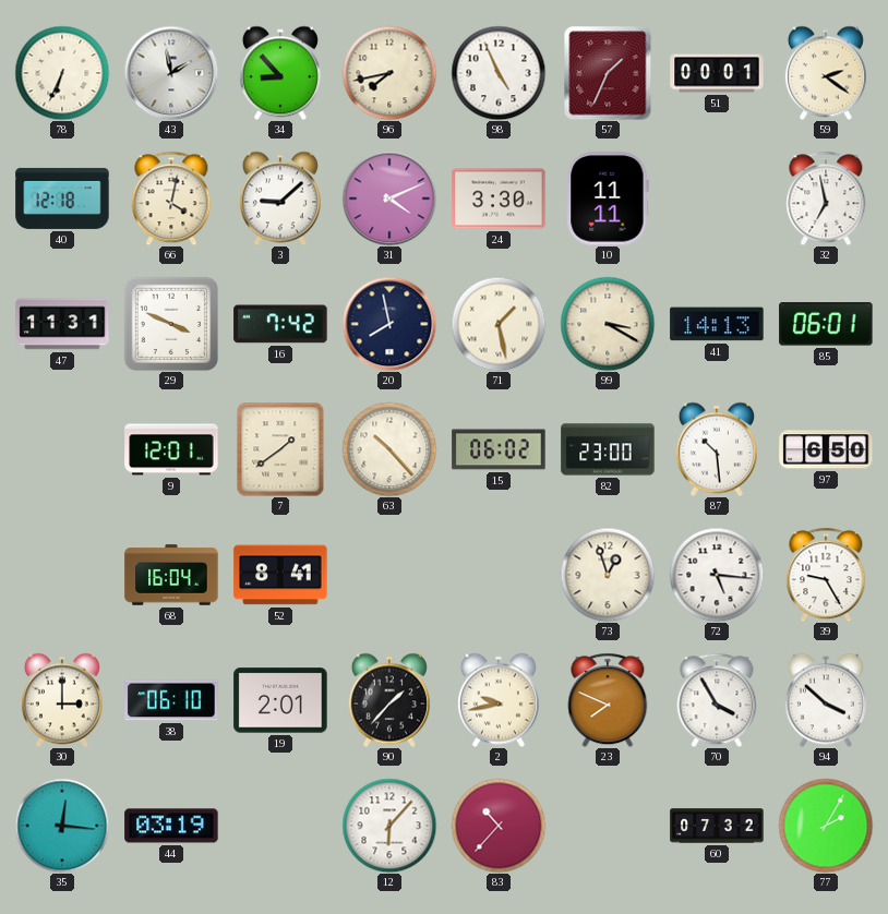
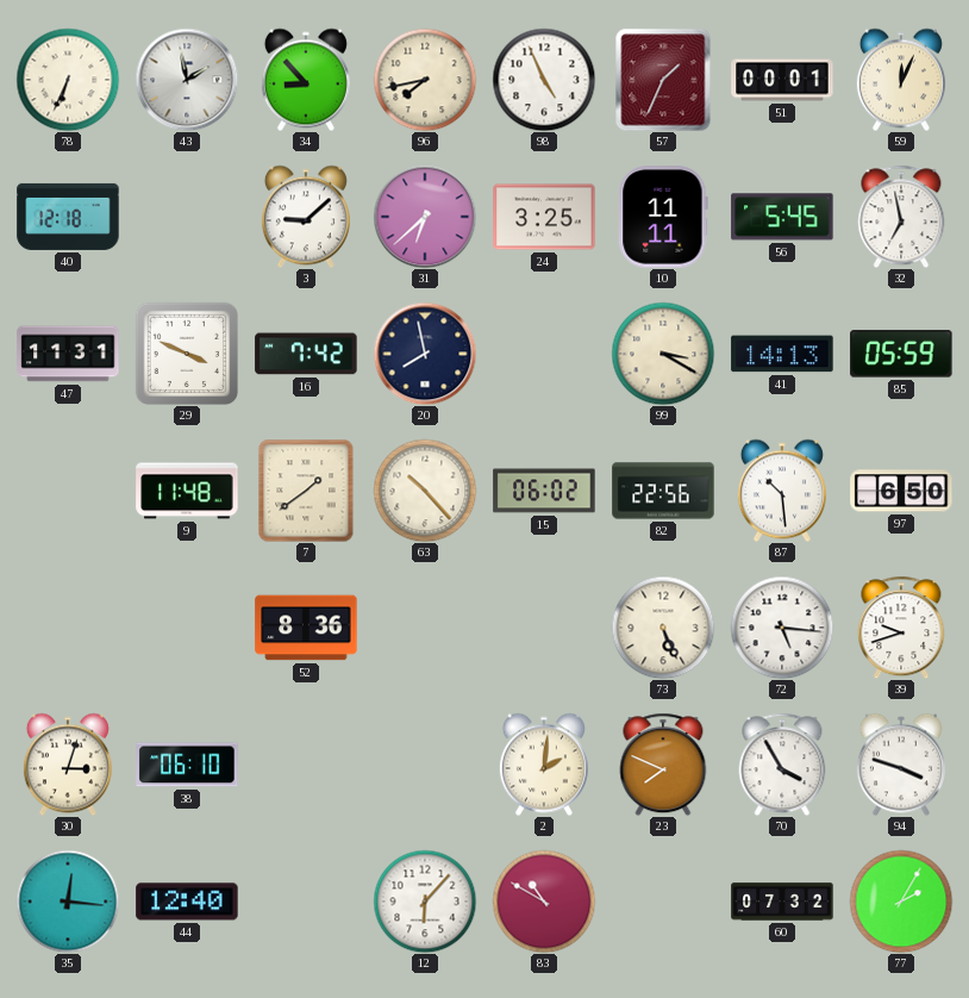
59: 2:21 -> 12:04 (901, 80)
66: 4:02 -> none (171, 199)
31: 4:11 -> 6:38 (425, 217)
24: 3:30 -> 3:25 (544, 217)
56: none -> 5:45 (782, 217)
71: 1:28 -> none (499, 324)
85: 06:01 -> 05:59 (901, 354)
9: 12:01 -> 11:48 (187, 491)
82: 23:00 -> 22:56 (663, 491)
68: 16:04 -> none (171, 575)
52: 8:41 -> 8:36 (306, 628)
73: 12:57 -> 5:26 (663, 628)
39: 9:25 -> 9:42 (901, 628)
30: 3:00 -> 3:03 (68, 765)
19: 2:01 -> none (280, 700)
90: 1:37 -> none (389, 700)
2: 9:43 -> 2:01 (544, 765)
94: 3:52 -> 3:48 (901, 765)
44: 03:19 -> 12:40 (187, 902)
83: 10:37 -> 10:50 (544, 902)
